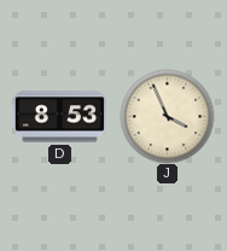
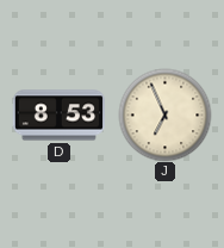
J: 3:56 -> 6:56 (164, 114)
